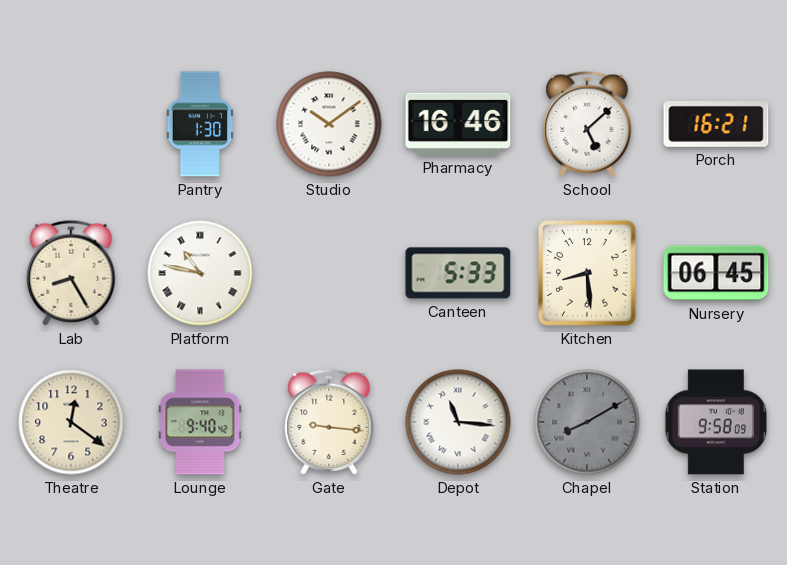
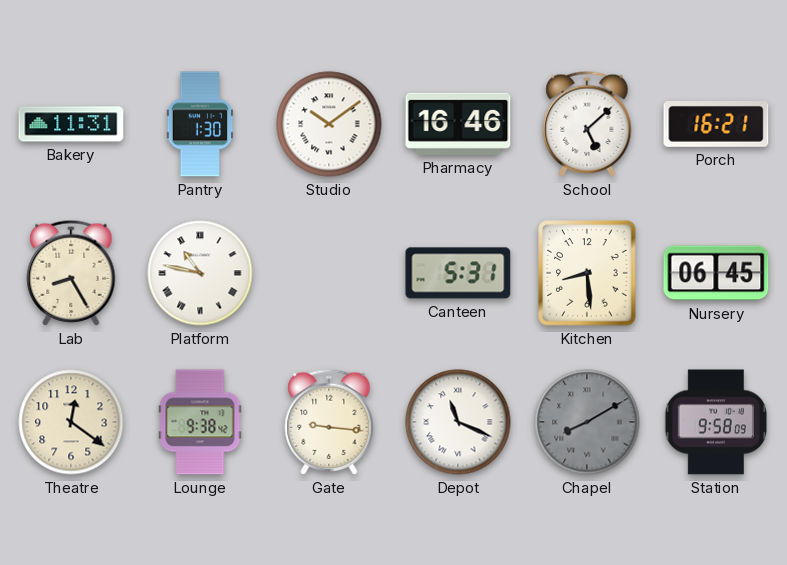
Bakery: none -> 11:31 (71, 124)
Canteen: 5:33 -> 5:31 (458, 273)
Lounge: 9:40 -> 9:38 (200, 422)
Depot: 11:16 -> 11:19 (458, 422)
